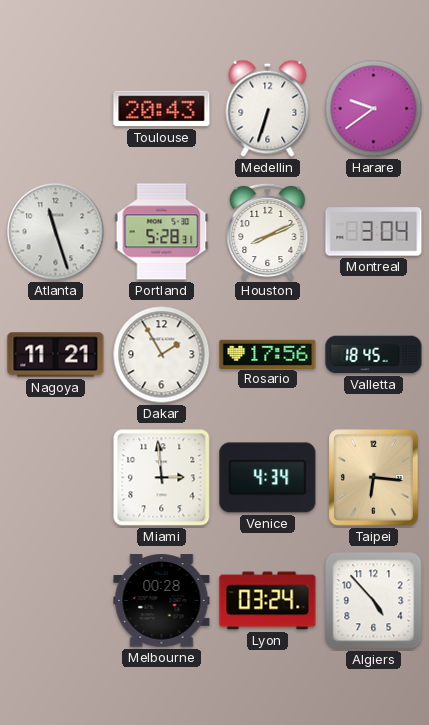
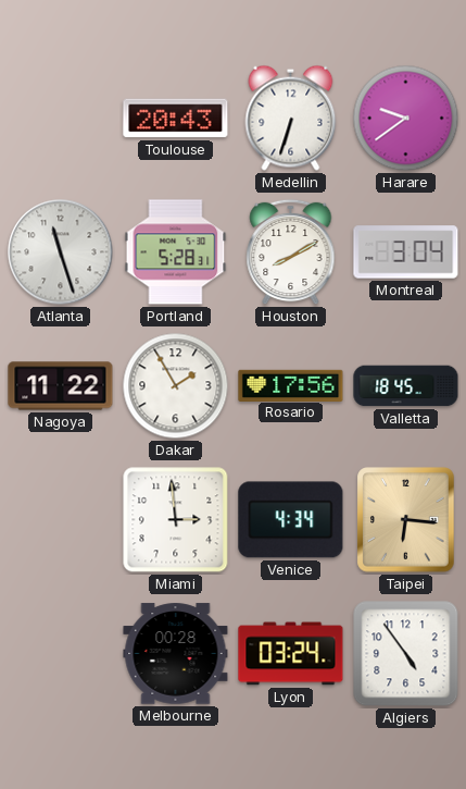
Houston: 8:11 -> 8:10 (291, 252)
Nagoya: 11:21 -> 11:22 (61, 386)
Algiers: 4:53 -> 4:54 (406, 654)
